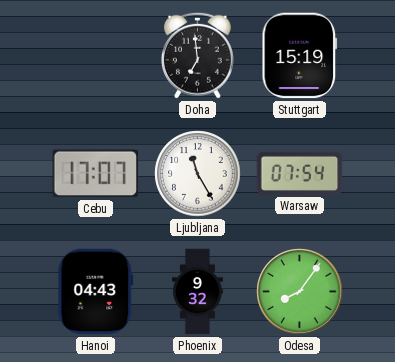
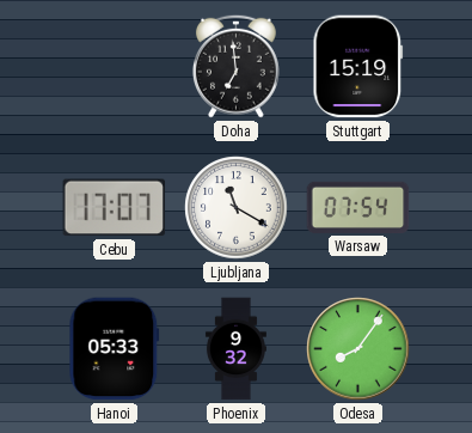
Ljubljana: 11:25 -> 11:20 (237, 208)
Hanoi: 04:43 -> 05:33 (115, 349)
